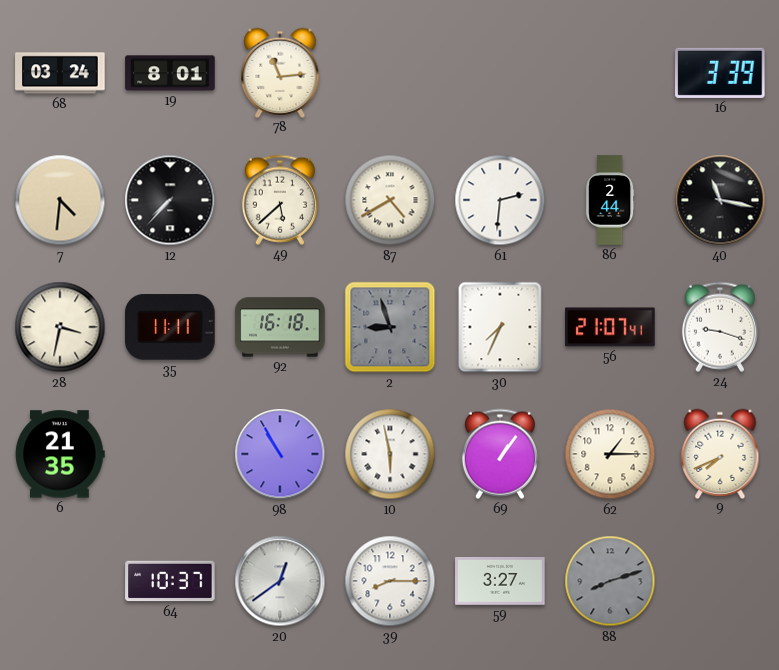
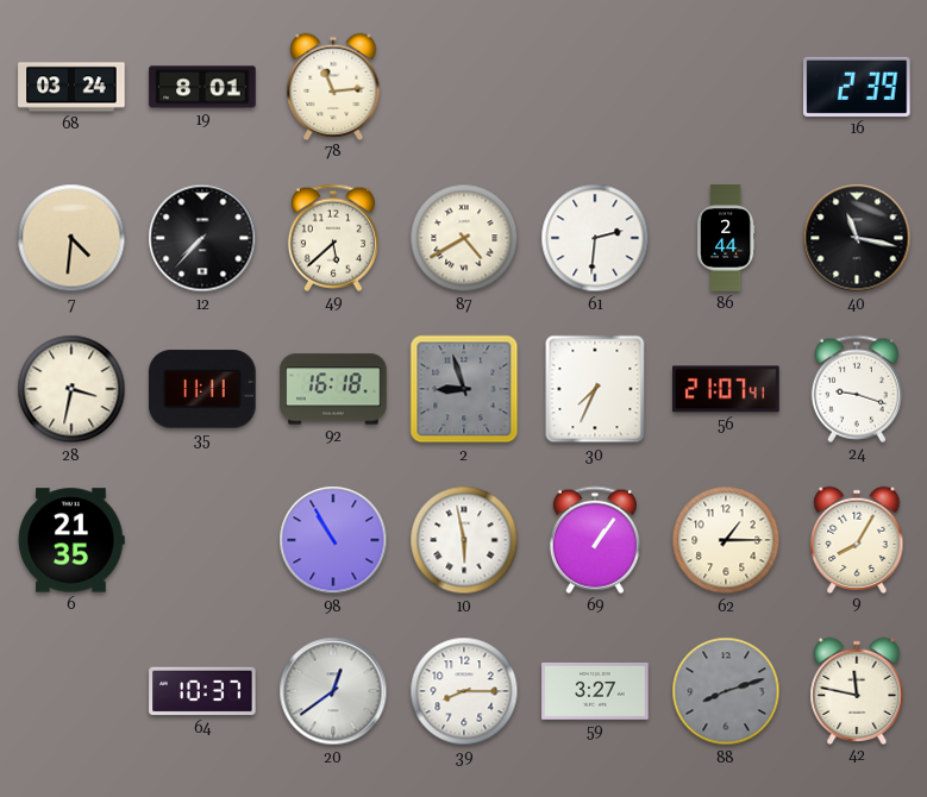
16: 3:39 -> 2:39 (857, 87)
9: 7:41 -> 8:05 (857, 539)
42: none -> 11:47 (857, 690)
